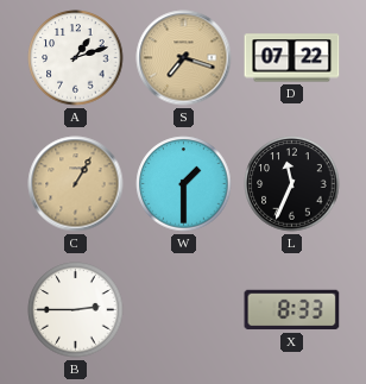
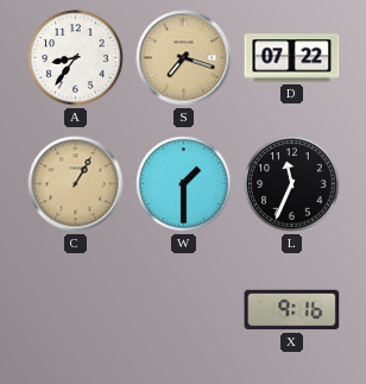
A: 1:12 -> 8:36 (76, 58)
B: 2:45 -> none (76, 310)
X: 8:33 -> 9:16 (292, 310)
